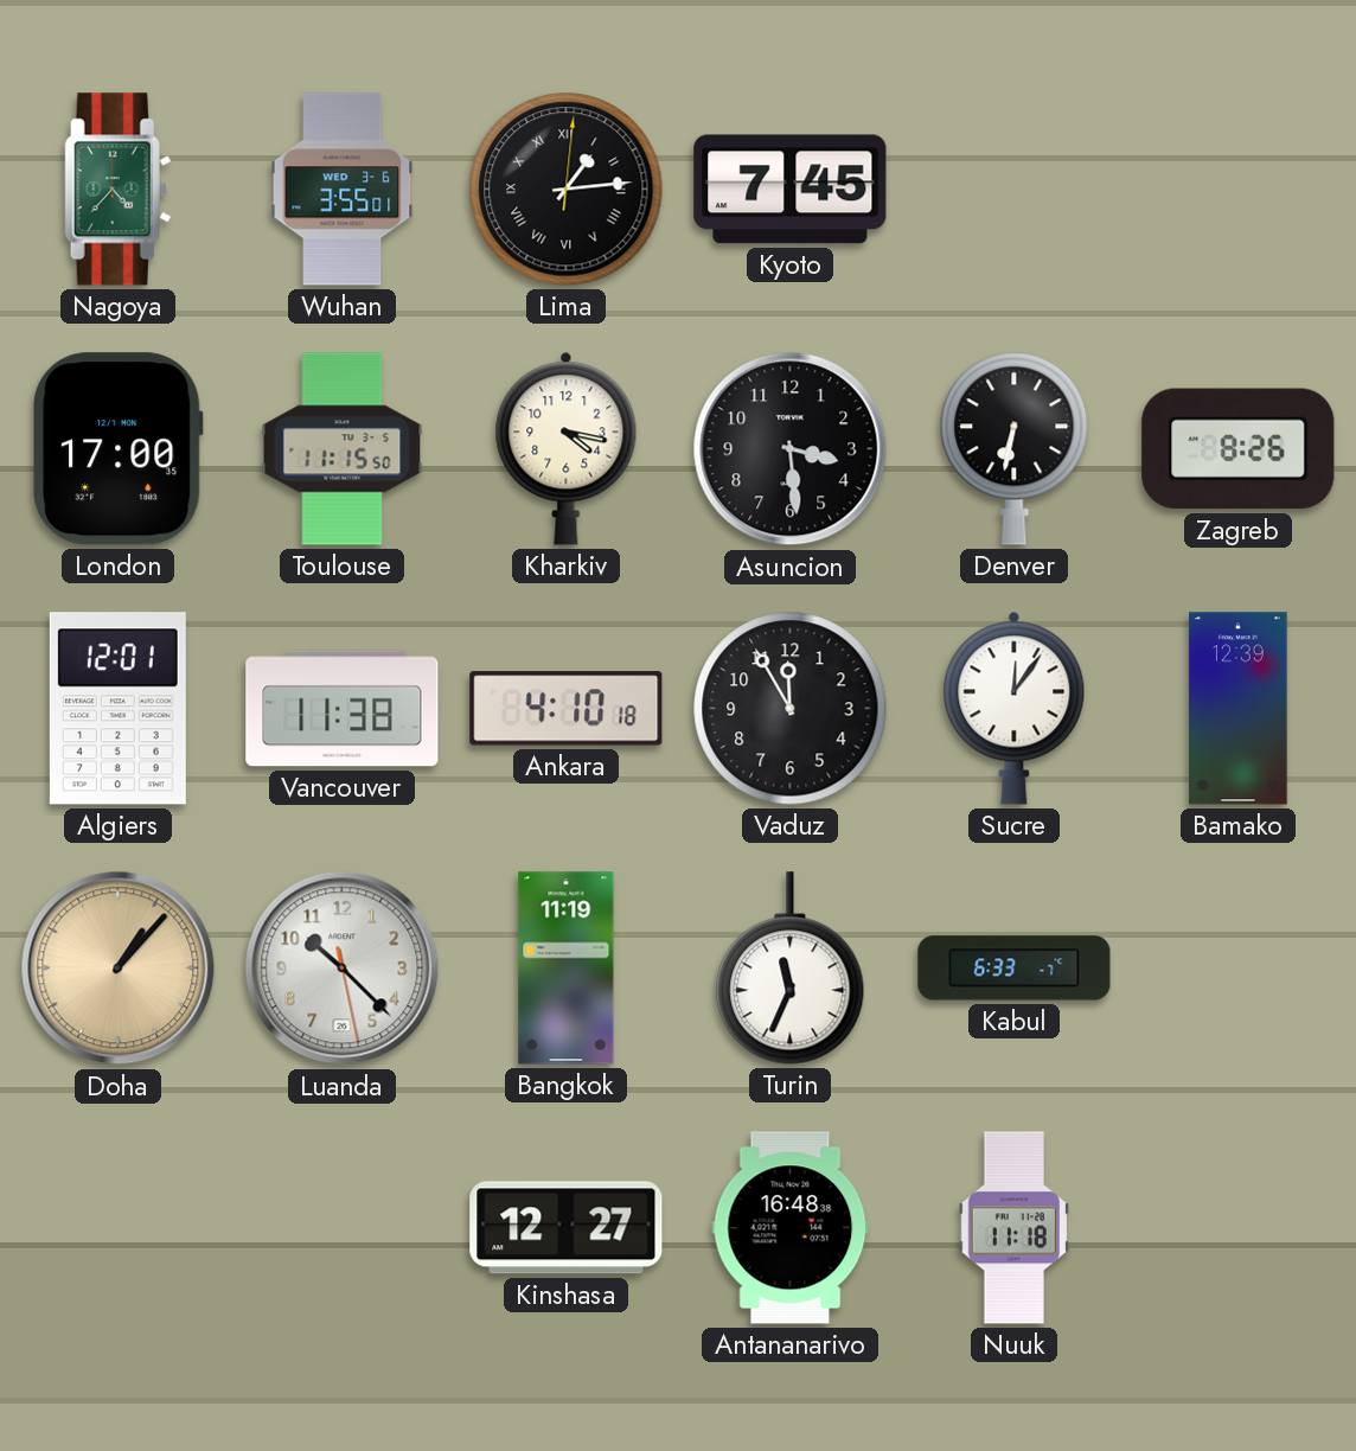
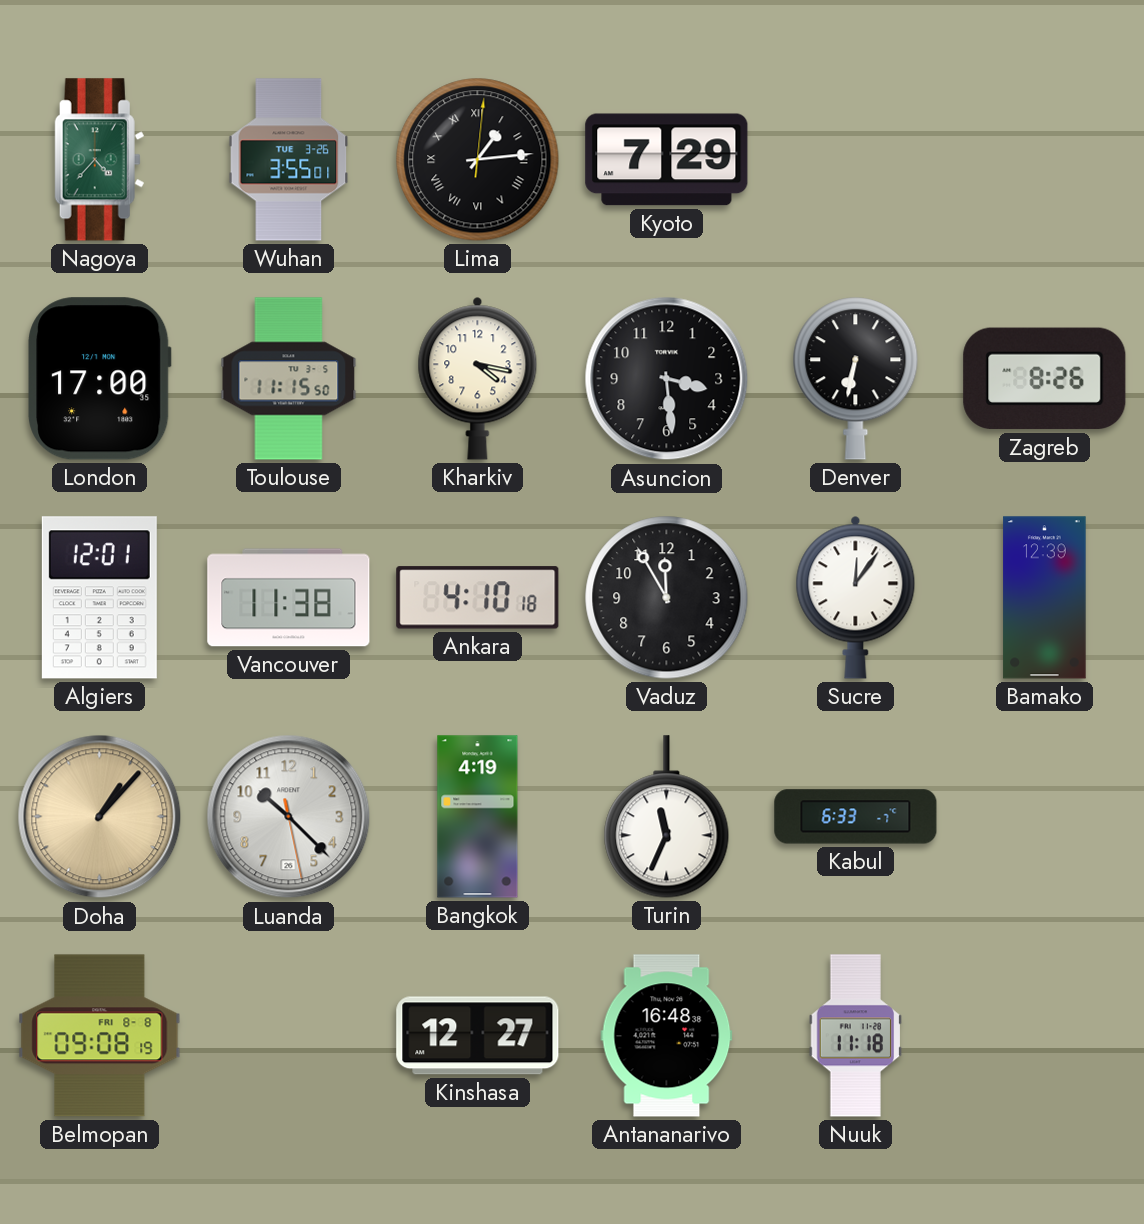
Wuhan date: WED 3-6 -> TUE 3-26 (289, 160)
Kyoto: 7:45 -> 7:29 (667, 160)
Bangkok: 11:19 -> 4:19 (478, 817)
Belmopan: none -> 09:08 (100, 1036)
